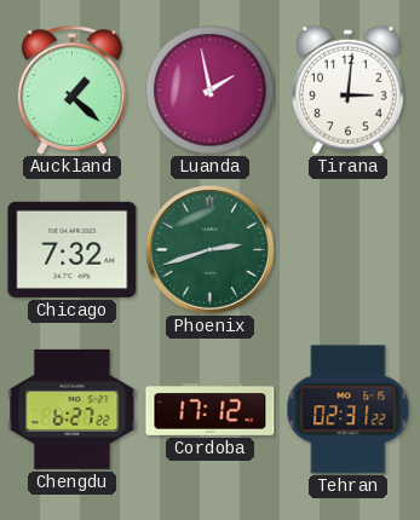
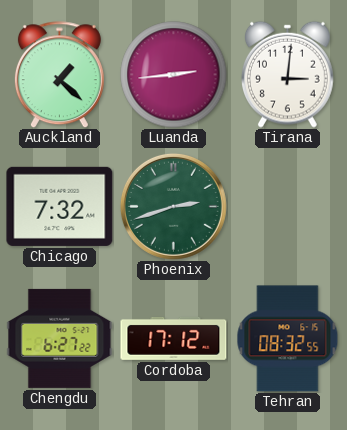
Luanda: 1:58 -> 2:44 (174, 75)
Tehran: 02:31 -> 08:32 (288, 339)
